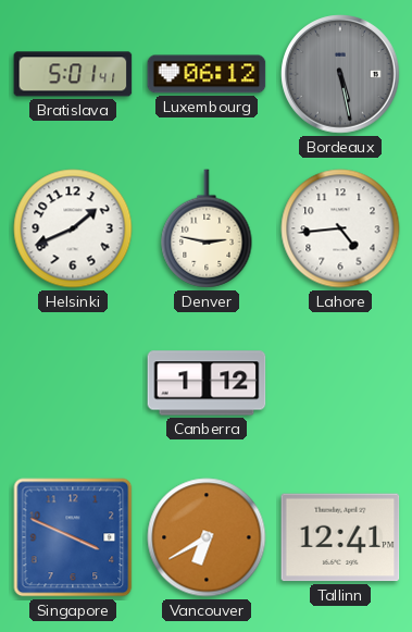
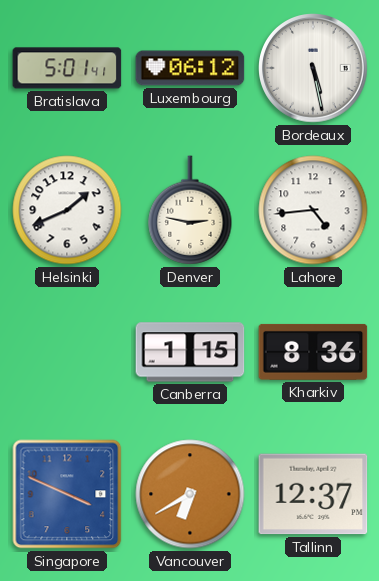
Bordeaux dial: grey -> white (313, 68)
Canberra: 1:12 -> 1:15 (190, 352)
Kharkiv: none -> 8:36 (313, 352)
Tallinn: 12:41 -> 12:37 (313, 494)
